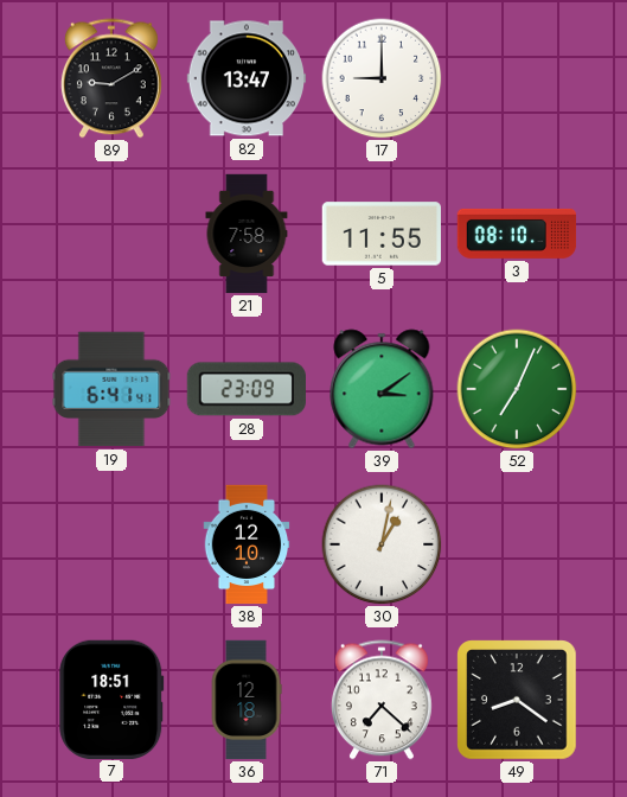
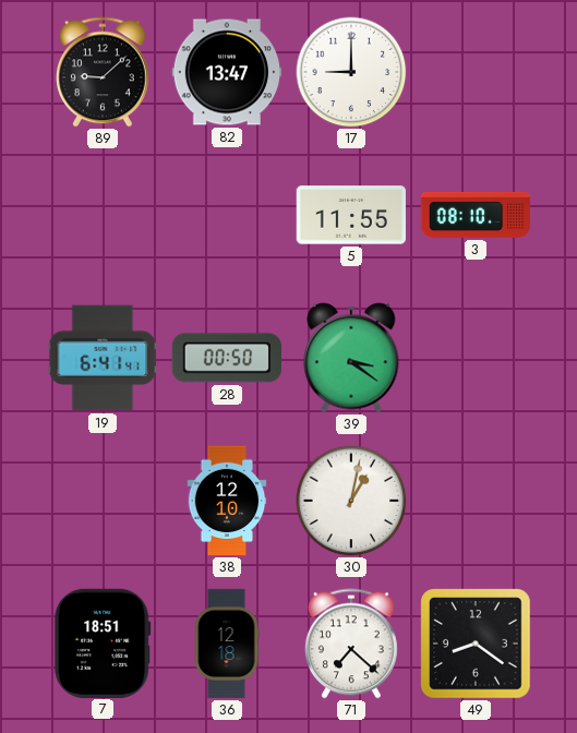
89: 9:10 -> 9:08 (103, 72)
21: 7:58 -> none (247, 234)
28: 23:09 -> 00:50 (226, 358)
39: 3:09 -> 3:21 (351, 358)
52: 7:04 -> none (517, 389)
